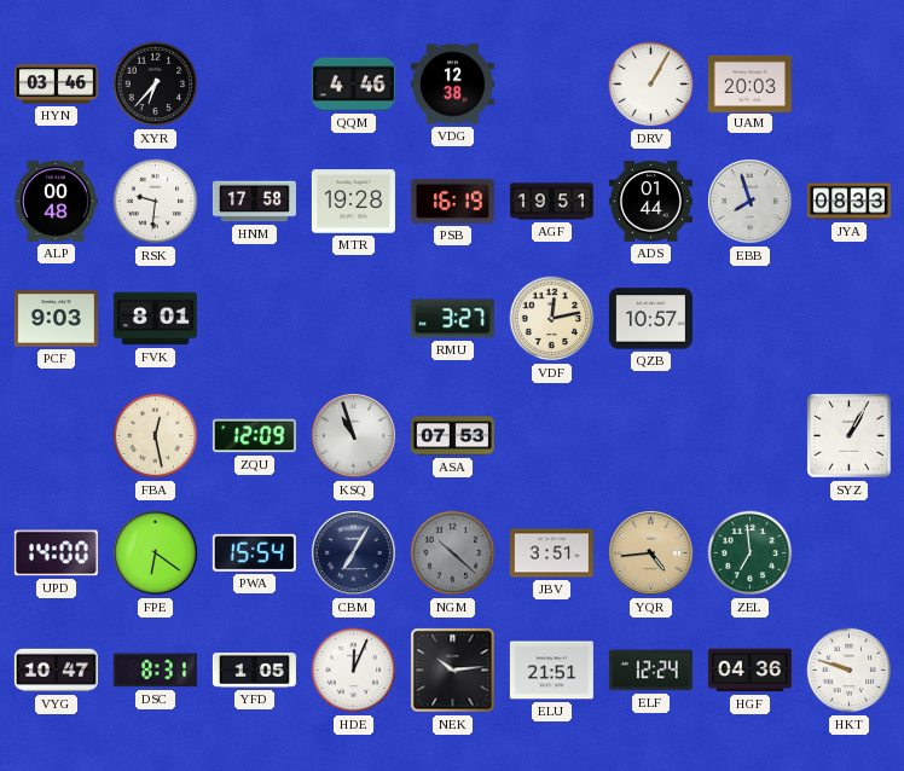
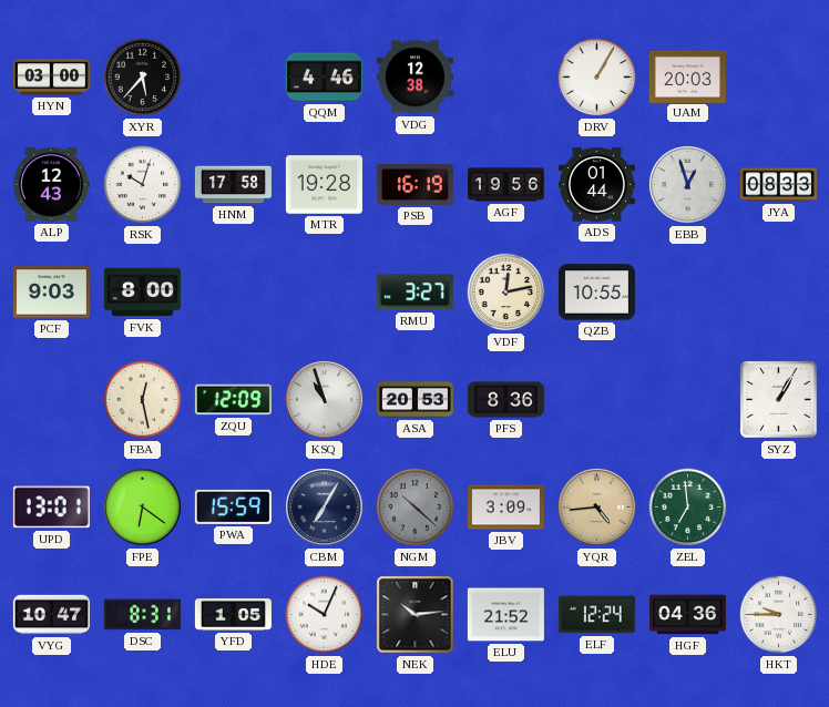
HYN: 03:46 -> 03:00 (51, 78)
XYR: 6:37 -> 5:37 (143, 78)
ALP: 00:48 -> 12:43 (52, 184)
RSK: 9:31 -> 10:03 (143, 185)
AGF: 19:51 -> 19:56 (505, 185)
EBB: 7:57 -> 12:57 (688, 185)
FVK: 8:01 -> 8:00 (142, 293)
QZB: 10:57 -> 10:55 (596, 293)
ASA: 07:53 -> 20:53 (415, 400)
PFS: none -> 8:36 (505, 400)
UPD: 14:00 -> 13:01 (51, 508)
PWA: 15:54 -> 15:59 (233, 506)
JBV: 3:51 -> 3:09 (505, 508)
HDE: 12:04 -> 10:04 (325, 615)
ELU: 21:51 -> 21:52 (505, 615)
HKT: 9:48 -> 9:45 (779, 615)
